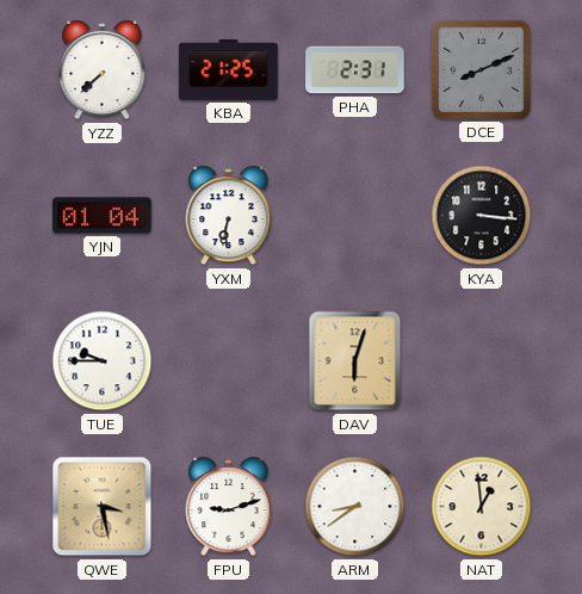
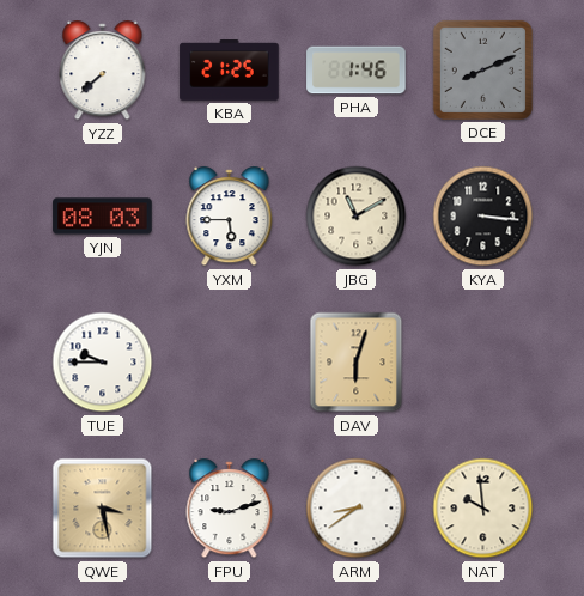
PHA: 2:31 -> 1:46 (357, 71)
YJN: 01:04 -> 08:03 (103, 217)
YXM: 6:32 -> 5:45 (230, 217)
JBG: none -> 11:10 (357, 217)
NAT: 12:59 -> 9:59 (483, 509)
